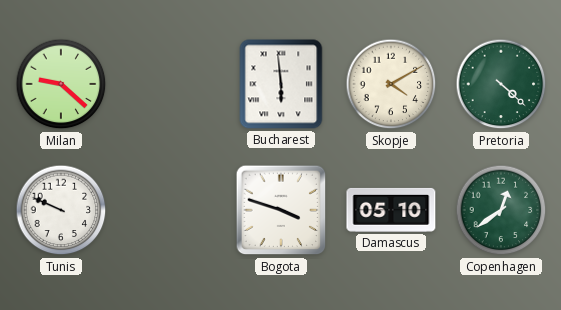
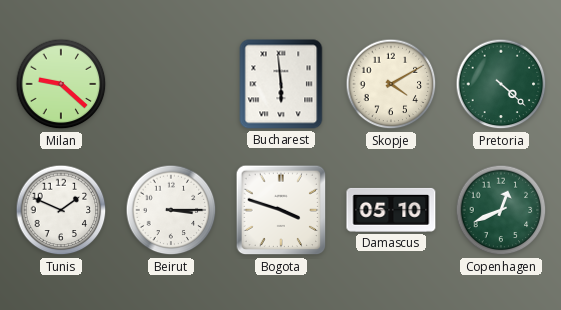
Tunis: 9:49 -> 1:49 (61, 210)
Beirut: none -> 3:15 (171, 210)
Copenhagen: 12:39 -> 12:41 (501, 210)
